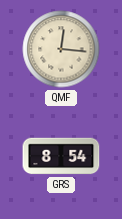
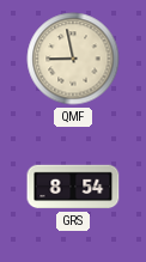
QMF: 12:16 -> 8:58 (73, 59)
